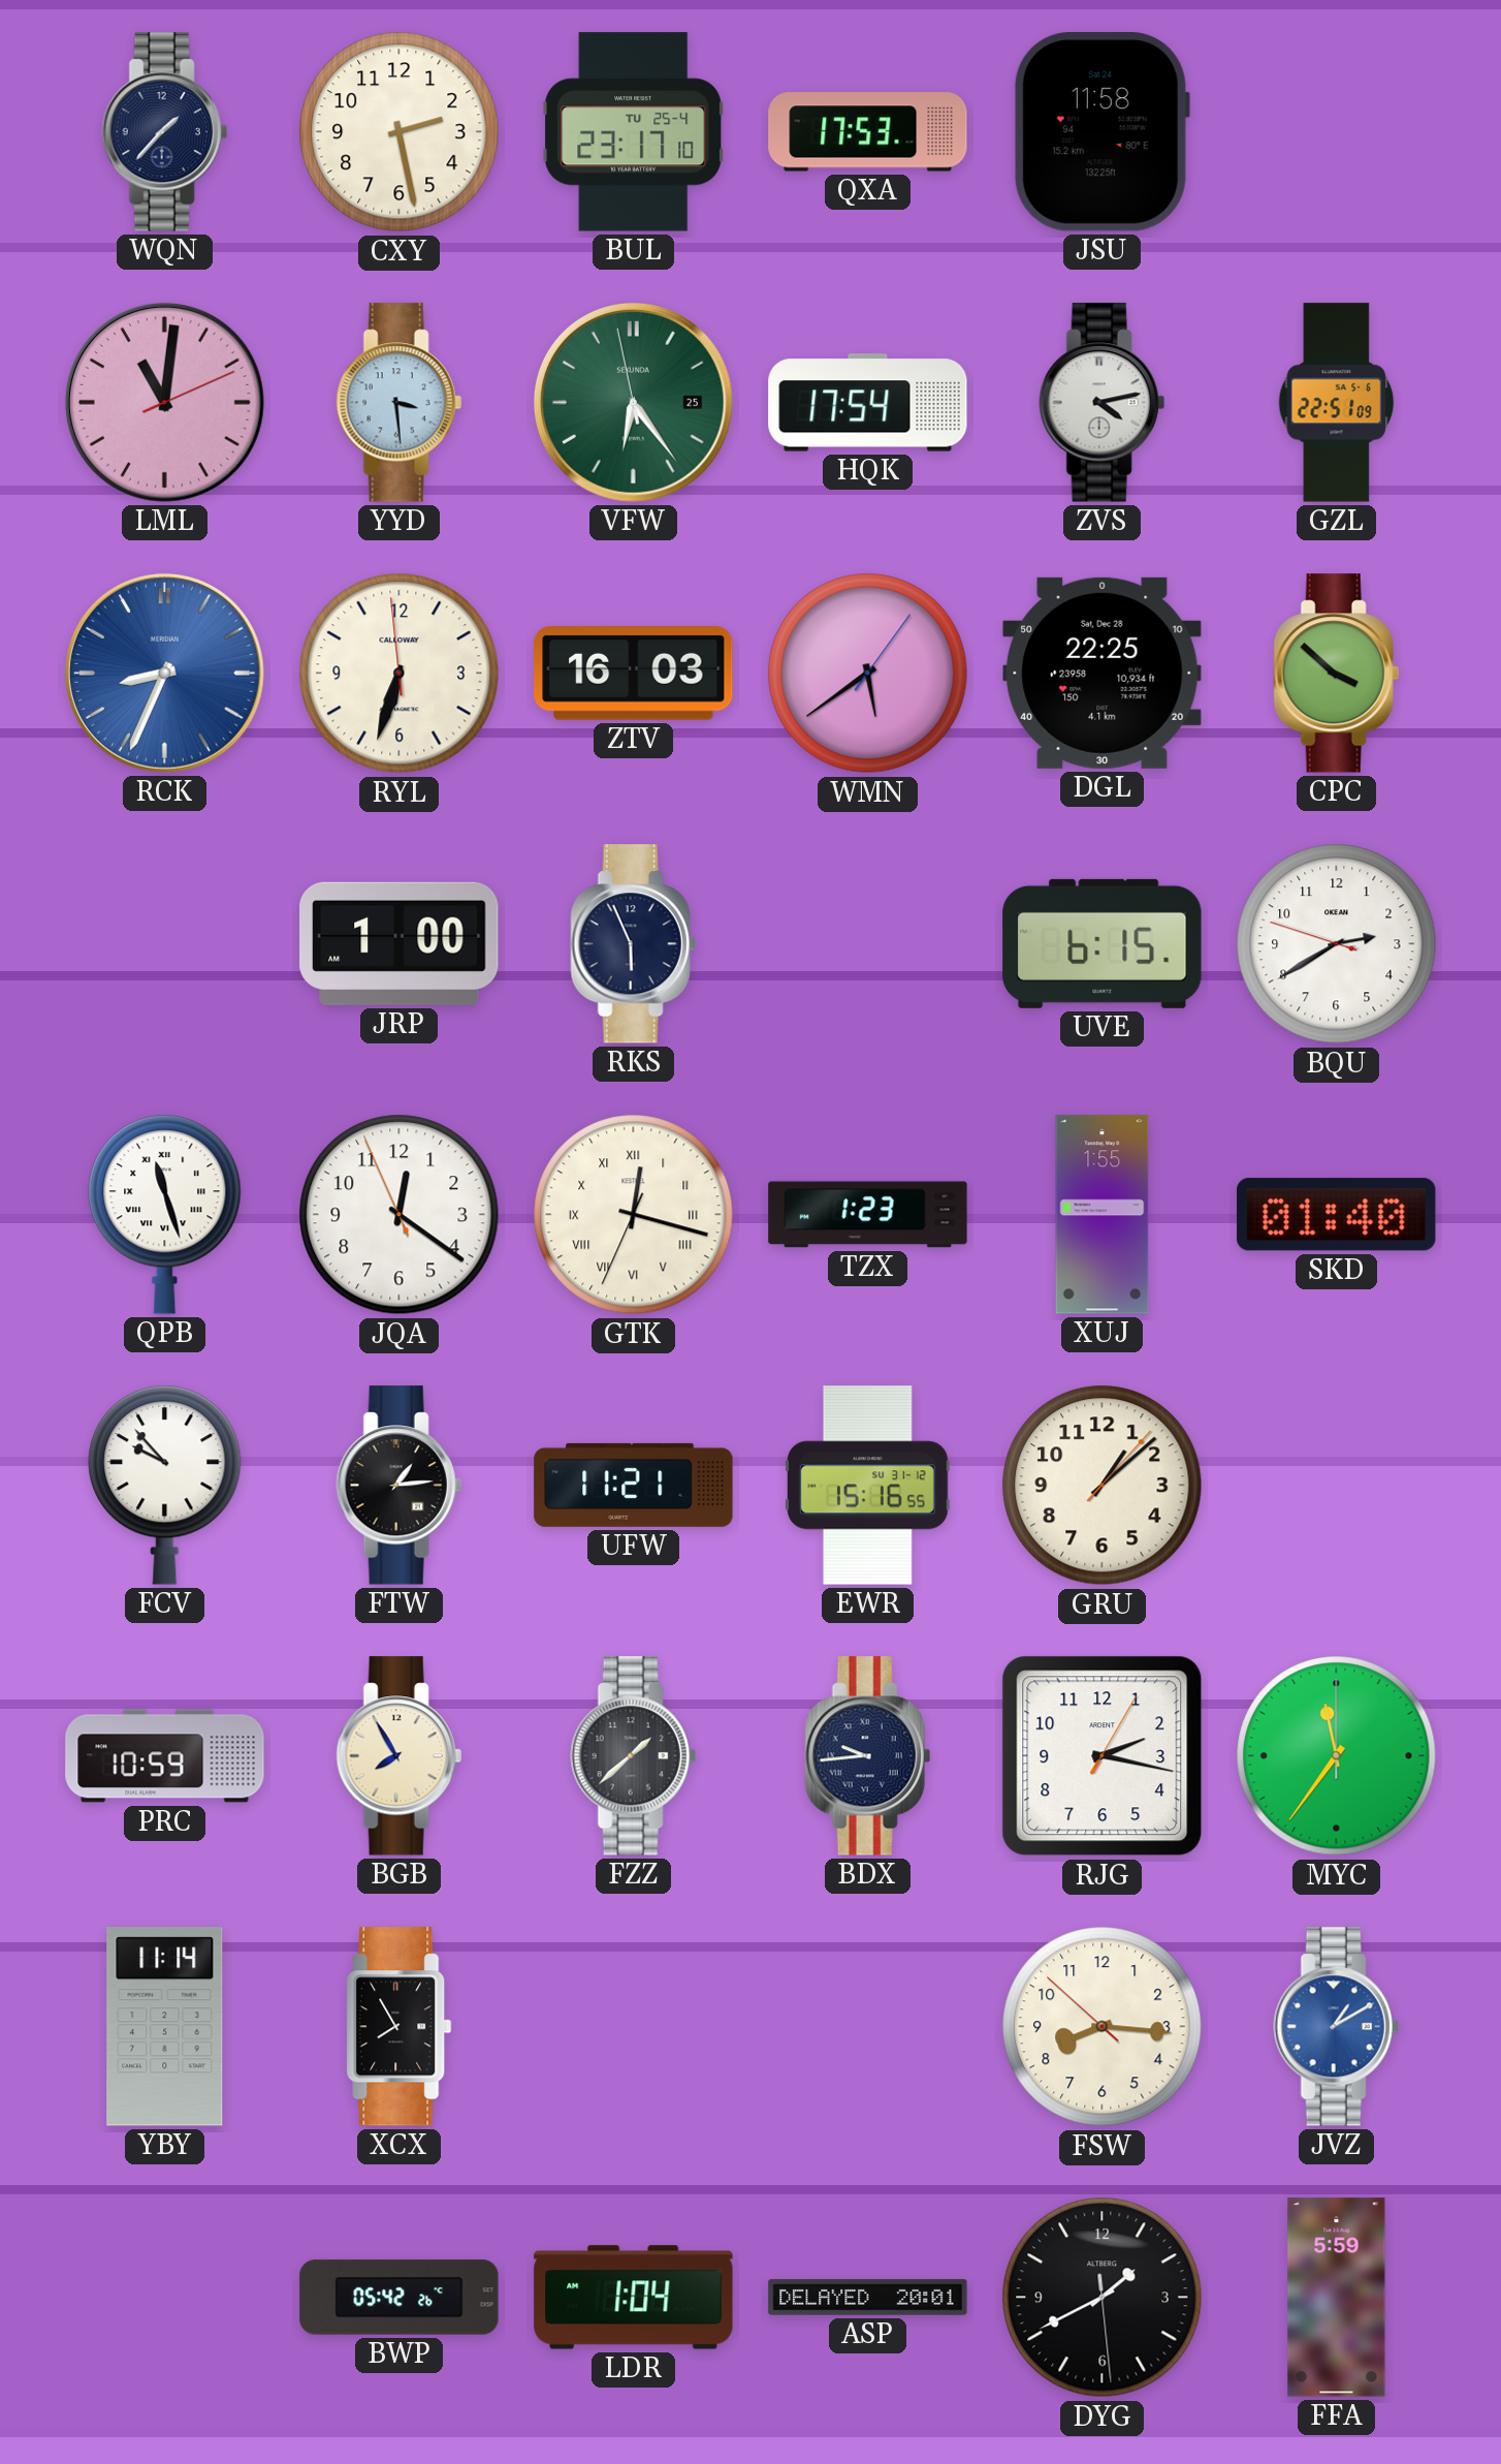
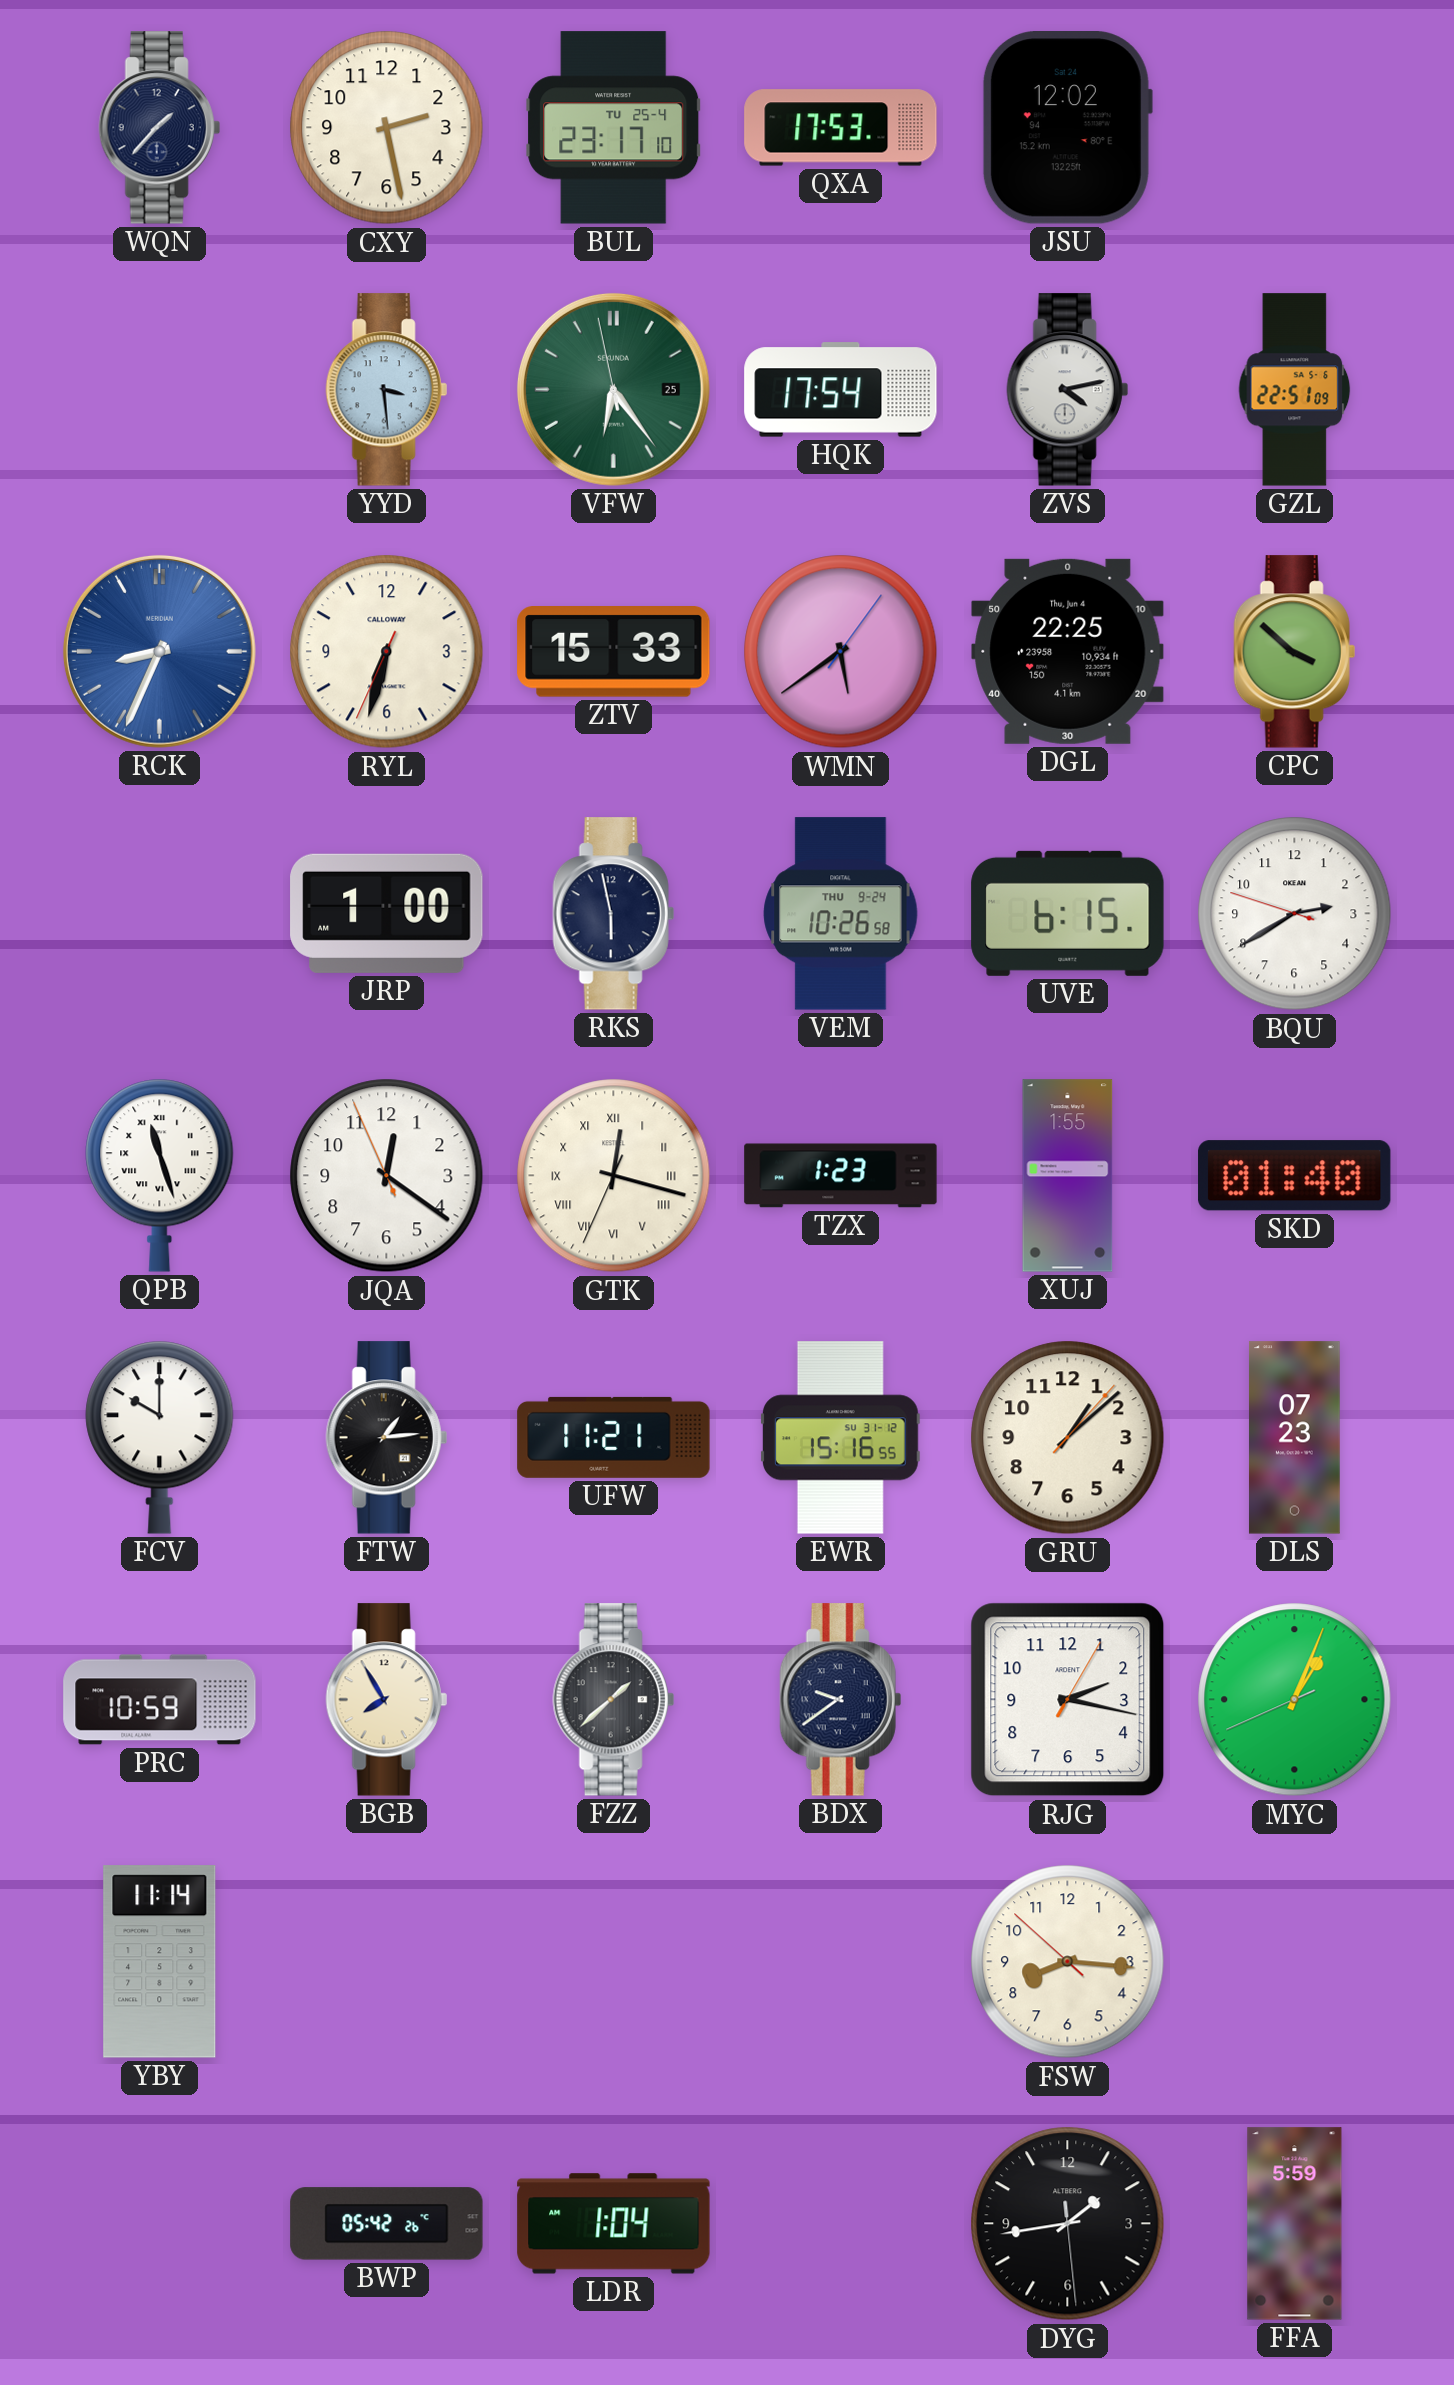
JSU: 11:58 -> 12:02 (1067, 128)
LML: 11:01 -> none (164, 402)
RYL: 6:32:59 -> 6:32:34 (387, 652)
ZTV: 16:03 -> 15:33 (614, 652)
DGL date: Sat, Dec 28 -> Thu, Jun 4 (1068, 651)
RKS: 5:56 -> 5:58 (613, 914)
VEM: none -> 10:26 (841, 914)
FCV: 9:53 -> 10:00 (160, 1437)
DLS: none -> 07:23 (1294, 1438)
BDX: 9:44 -> 9:39 (840, 1700)
MYC: 11:36 -> 1:03 (1295, 1700)
XCX: 7:55 -> none (400, 2027)
JVZ: 1:10 -> none (1336, 2027)
ASP: 20:01 -> none (868, 2298)
DYG: 1:40 -> 1:43 (1068, 2224)
